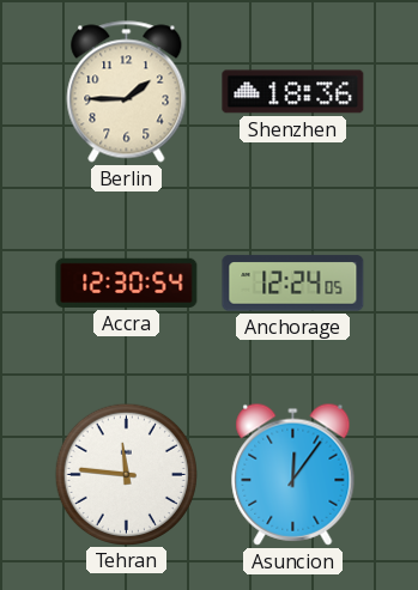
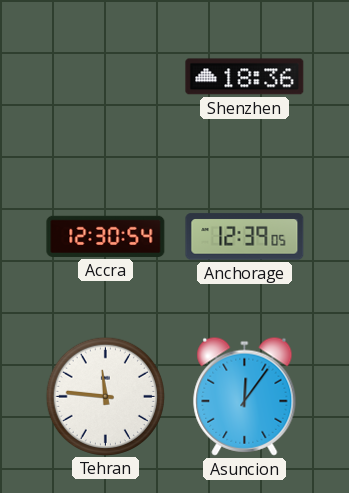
Berlin: 1:45 -> none (127, 92)
Anchorage: 12:24 -> 12:39 (245, 237)
